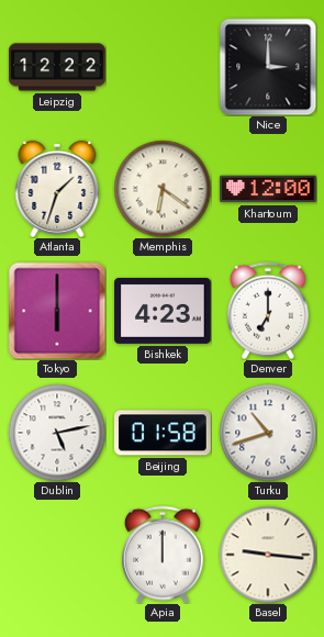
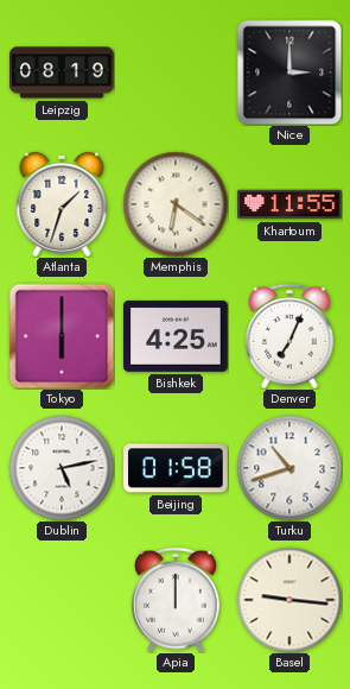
Leipzig: 12:22 -> 08:19 (62, 72)
Khartoum: 12:00 -> 11:55 (289, 204)
Bishkek: 4:23 -> 4:25 (176, 336)
Denver: 7:00 -> 7:04 (289, 336)
